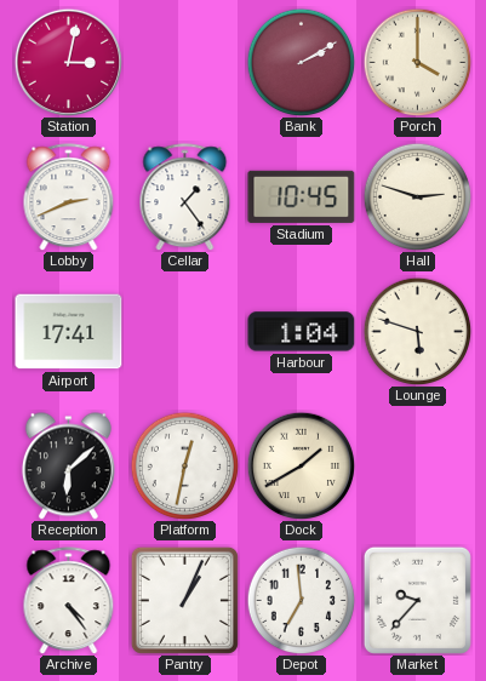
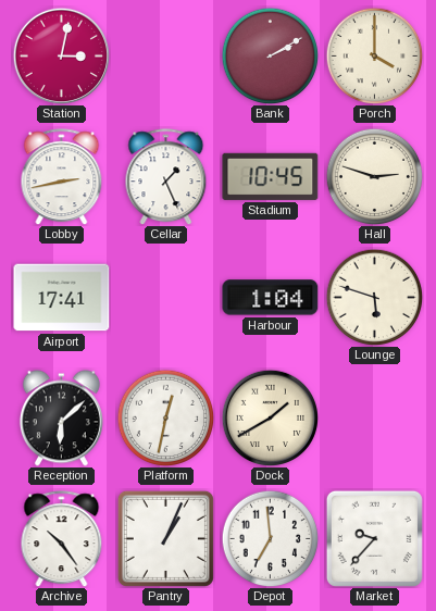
Lobby: 2:41 -> 2:43 (62, 177)
Cellar: 1:24 -> 1:26 (166, 177)
Archive: 4:24 -> 10:24 (62, 539)
